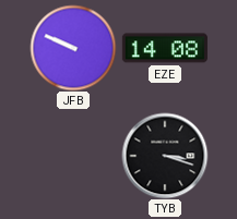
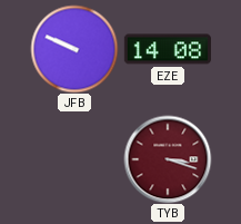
TYB dial: black -> burgundy (168, 159)
